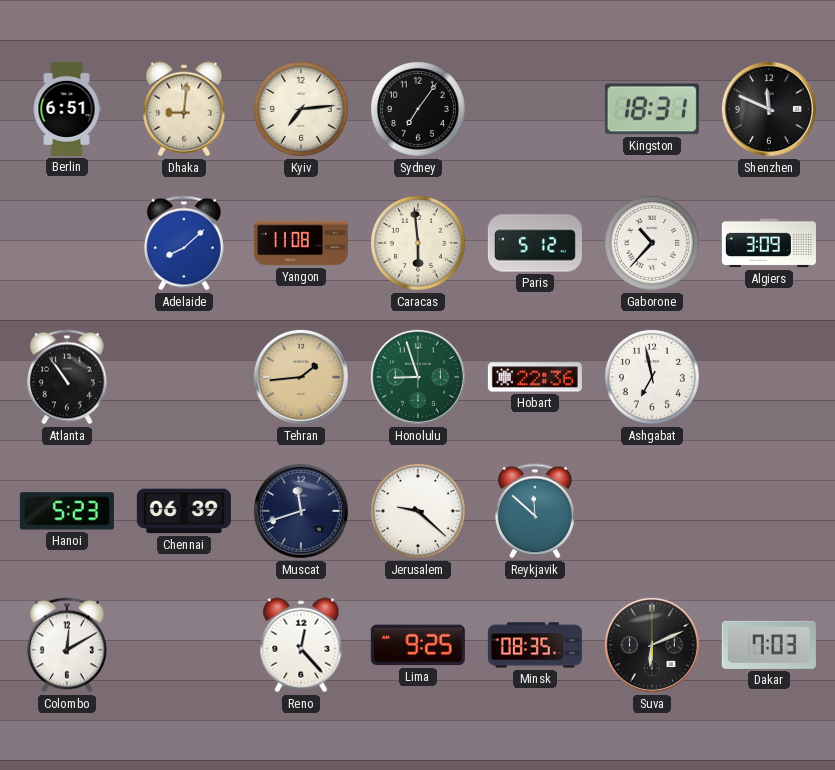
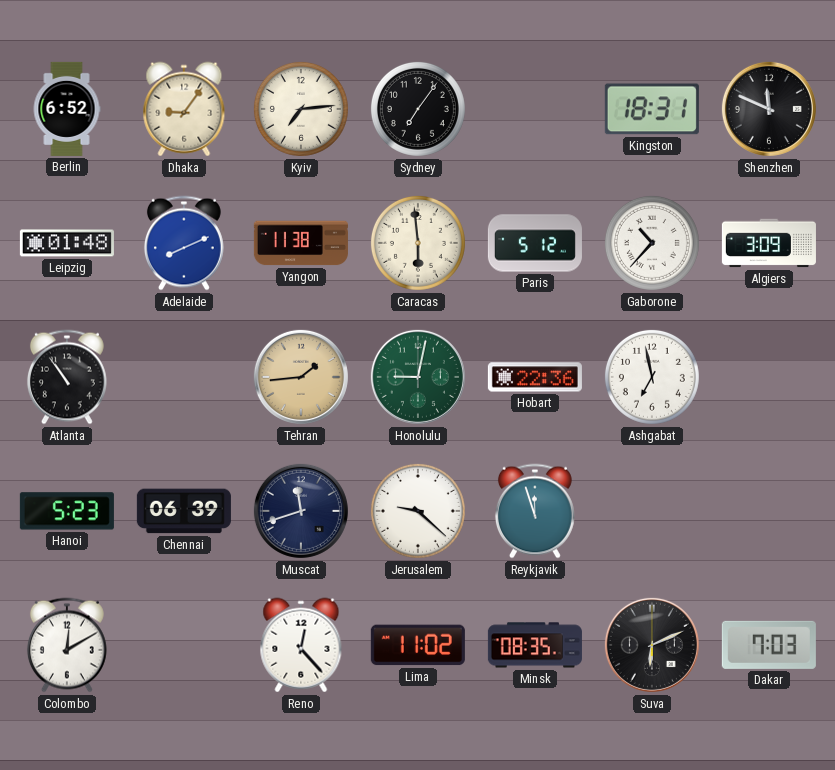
Berlin: 6:51 -> 6:52 (67, 109)
Dhaka: 9:01 -> 9:06 (184, 109)
Leipzig: none -> 01:48 (67, 243)
Adelaide: 8:08 -> 8:11 (184, 243)
Yangon: 11:08 -> 11:38 (301, 243)
Honolulu: 8:57 -> 9:02 (418, 377)
Reykjavik: 11:52 -> 11:57 (535, 511)
Lima: 9:25 -> 11:02 (418, 645)
